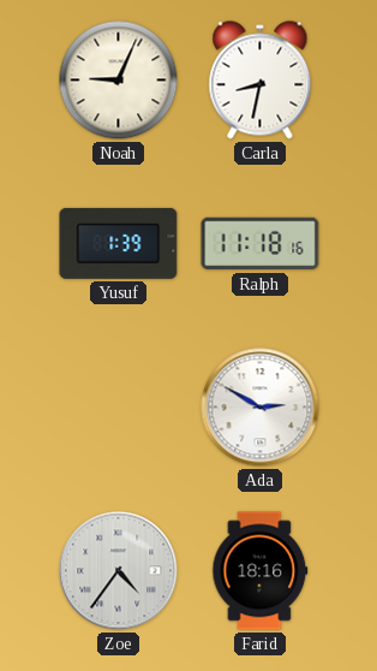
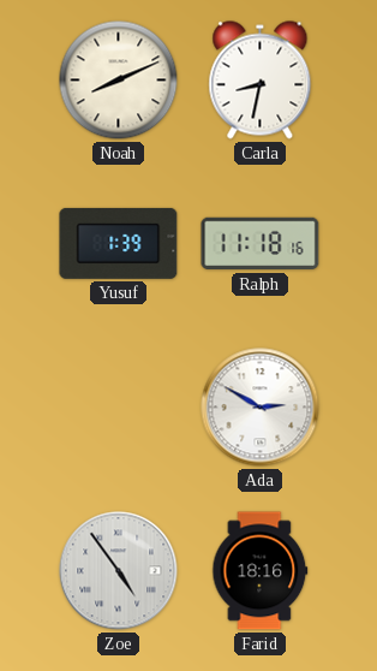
Noah: 9:04 -> 8:11 (119, 81)
Zoe: 4:36 -> 4:54 (119, 571)
